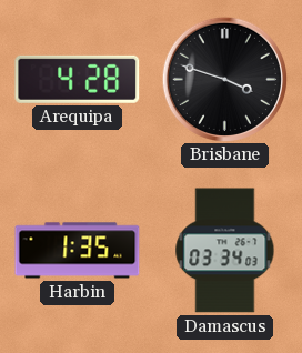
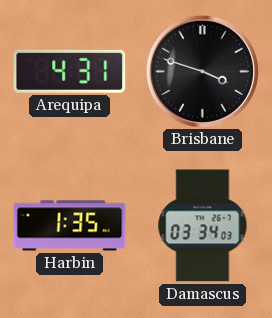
Arequipa: 4:28 -> 4:31 (70, 71)
